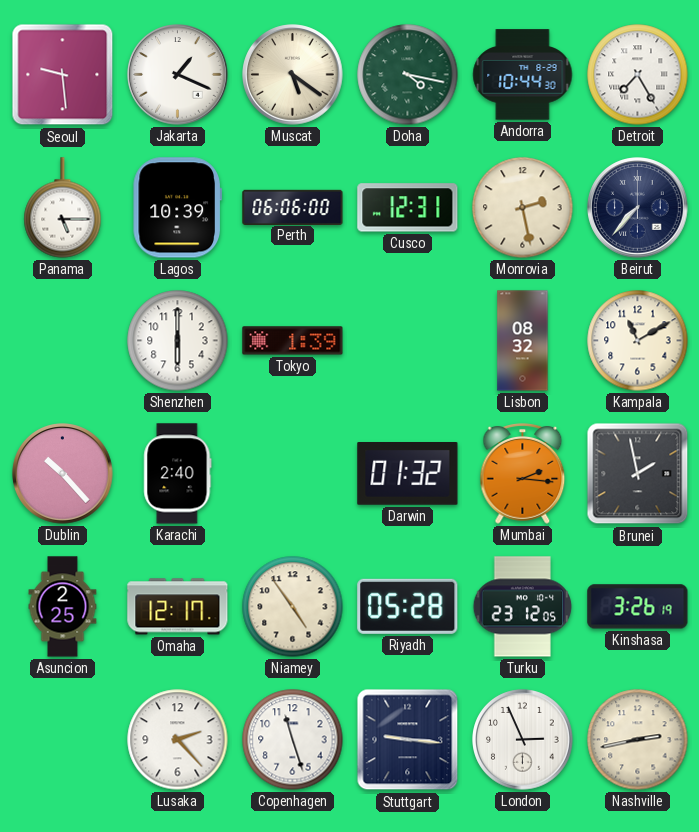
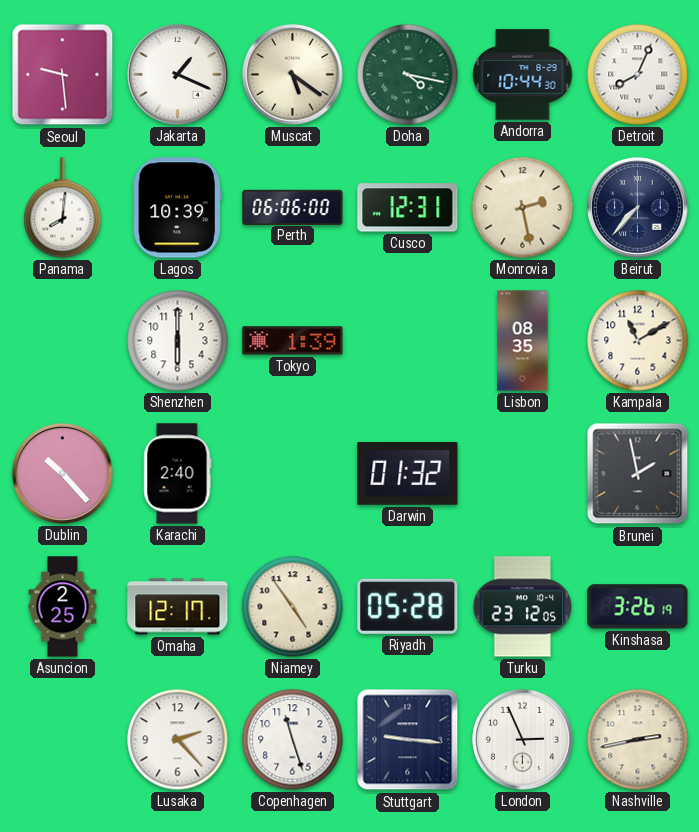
Detroit: 7:25 -> 8:04 (638, 75)
Panama: 5:15 -> 8:01 (63, 208)
Lisbon: 08:32 -> 08:35 (523, 341)
Mumbai: 2:16 -> none (523, 474)
